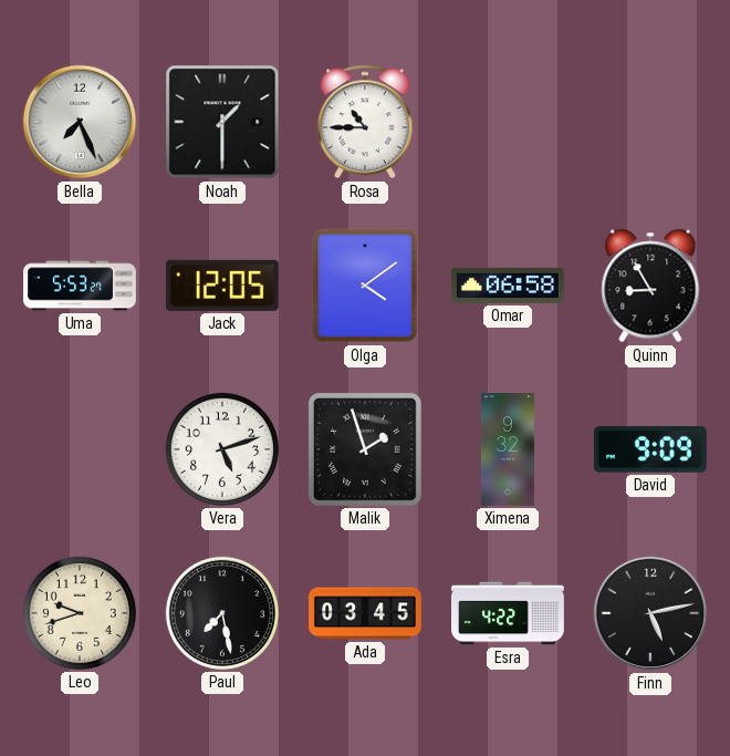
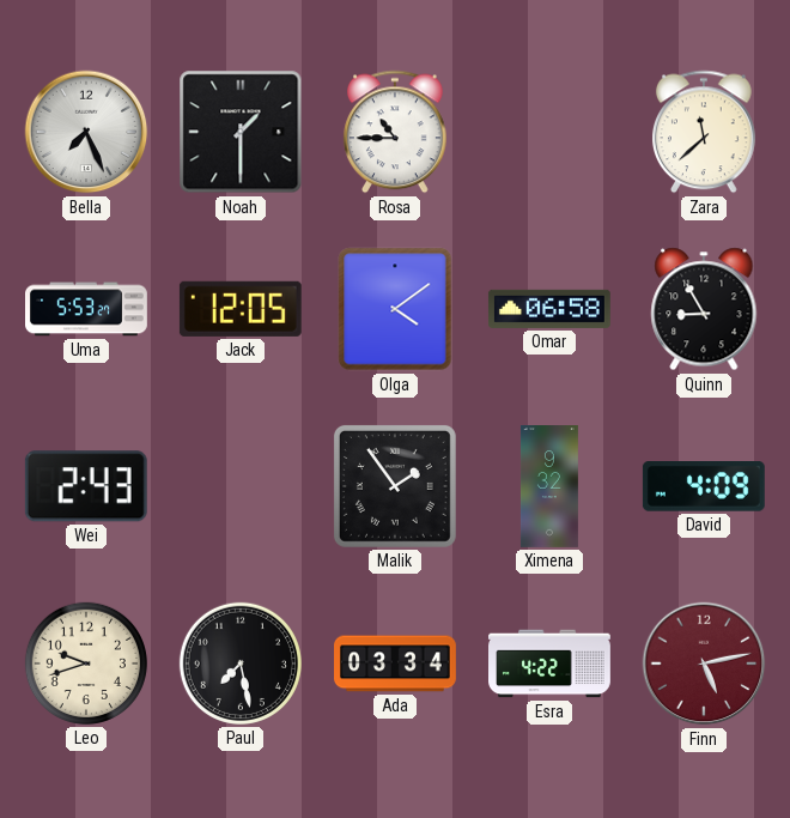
Zara: none -> 11:38 (704, 132)
Wei: none -> 2:43 (86, 486)
Vera: 5:12 -> none (222, 449)
Malik: 1:57 -> 1:54 (395, 486)
David: 9:09 -> 4:09 (704, 487)
Ada: 03:45 -> 03:34 (396, 664)
Finn dial: black -> burgundy (704, 664)
